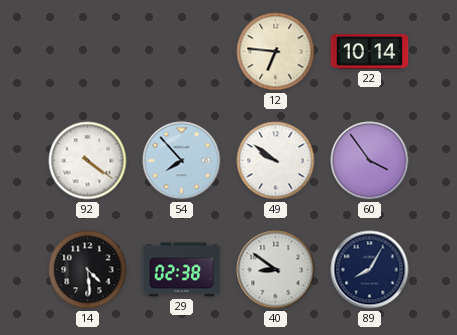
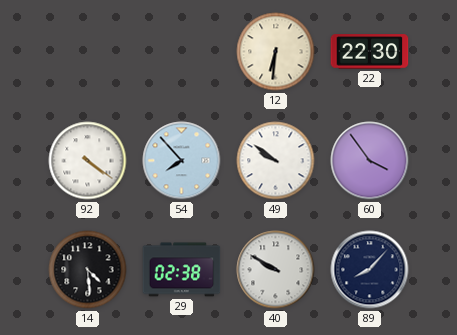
12: 6:46 -> 6:31 (276, 52)
22: 10:14 -> 22:30 (370, 52)
40: 8:51 -> 9:50 (276, 270)
89: 8:05 -> 8:07 (370, 270)
